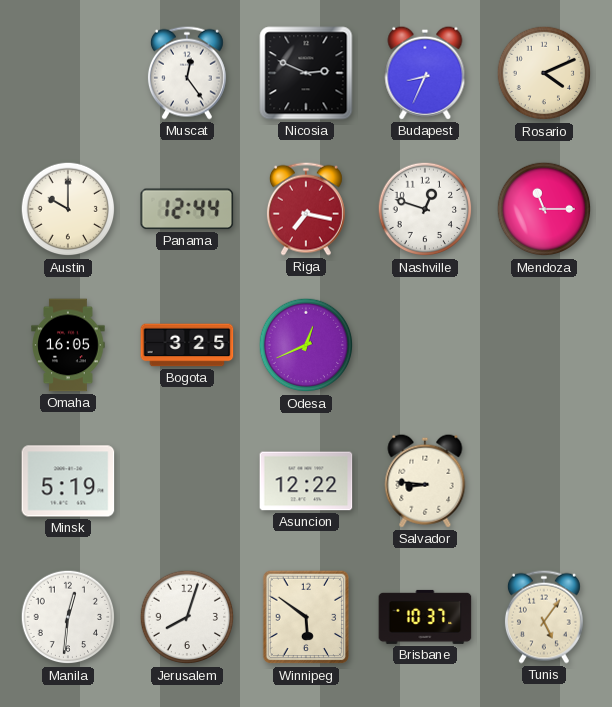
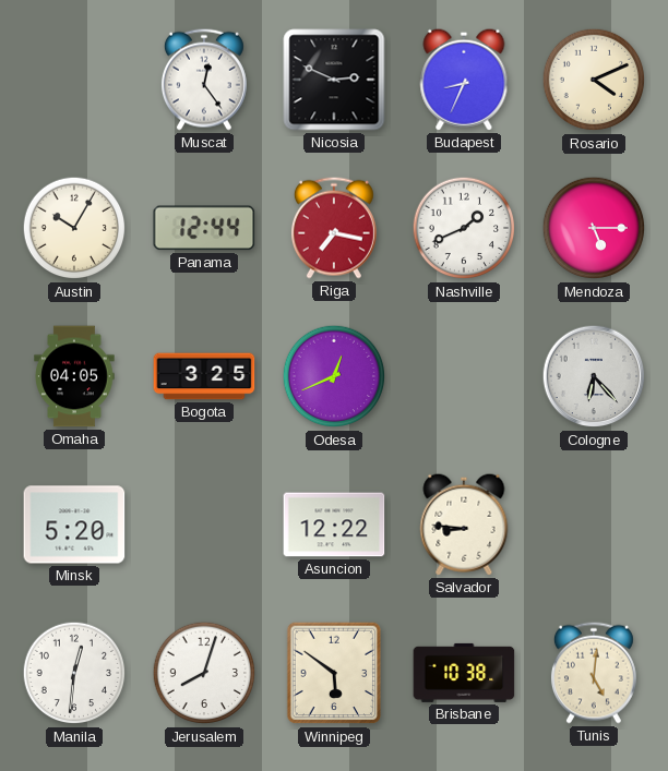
Austin: 10:00 -> 10:05 (74, 228)
Nashville: 12:48 -> 1:41 (464, 228)
Mendoza: 11:15 -> 5:15 (594, 228)
Omaha: 16:05 -> 04:05 (74, 376)
Cologne: none -> 6:23 (594, 376)
Minsk: 5:19 -> 5:20 (74, 525)
Brisbane: 10:37 -> 10:38 (464, 673)
Tunis: 5:06 -> 5:01 (594, 673)
